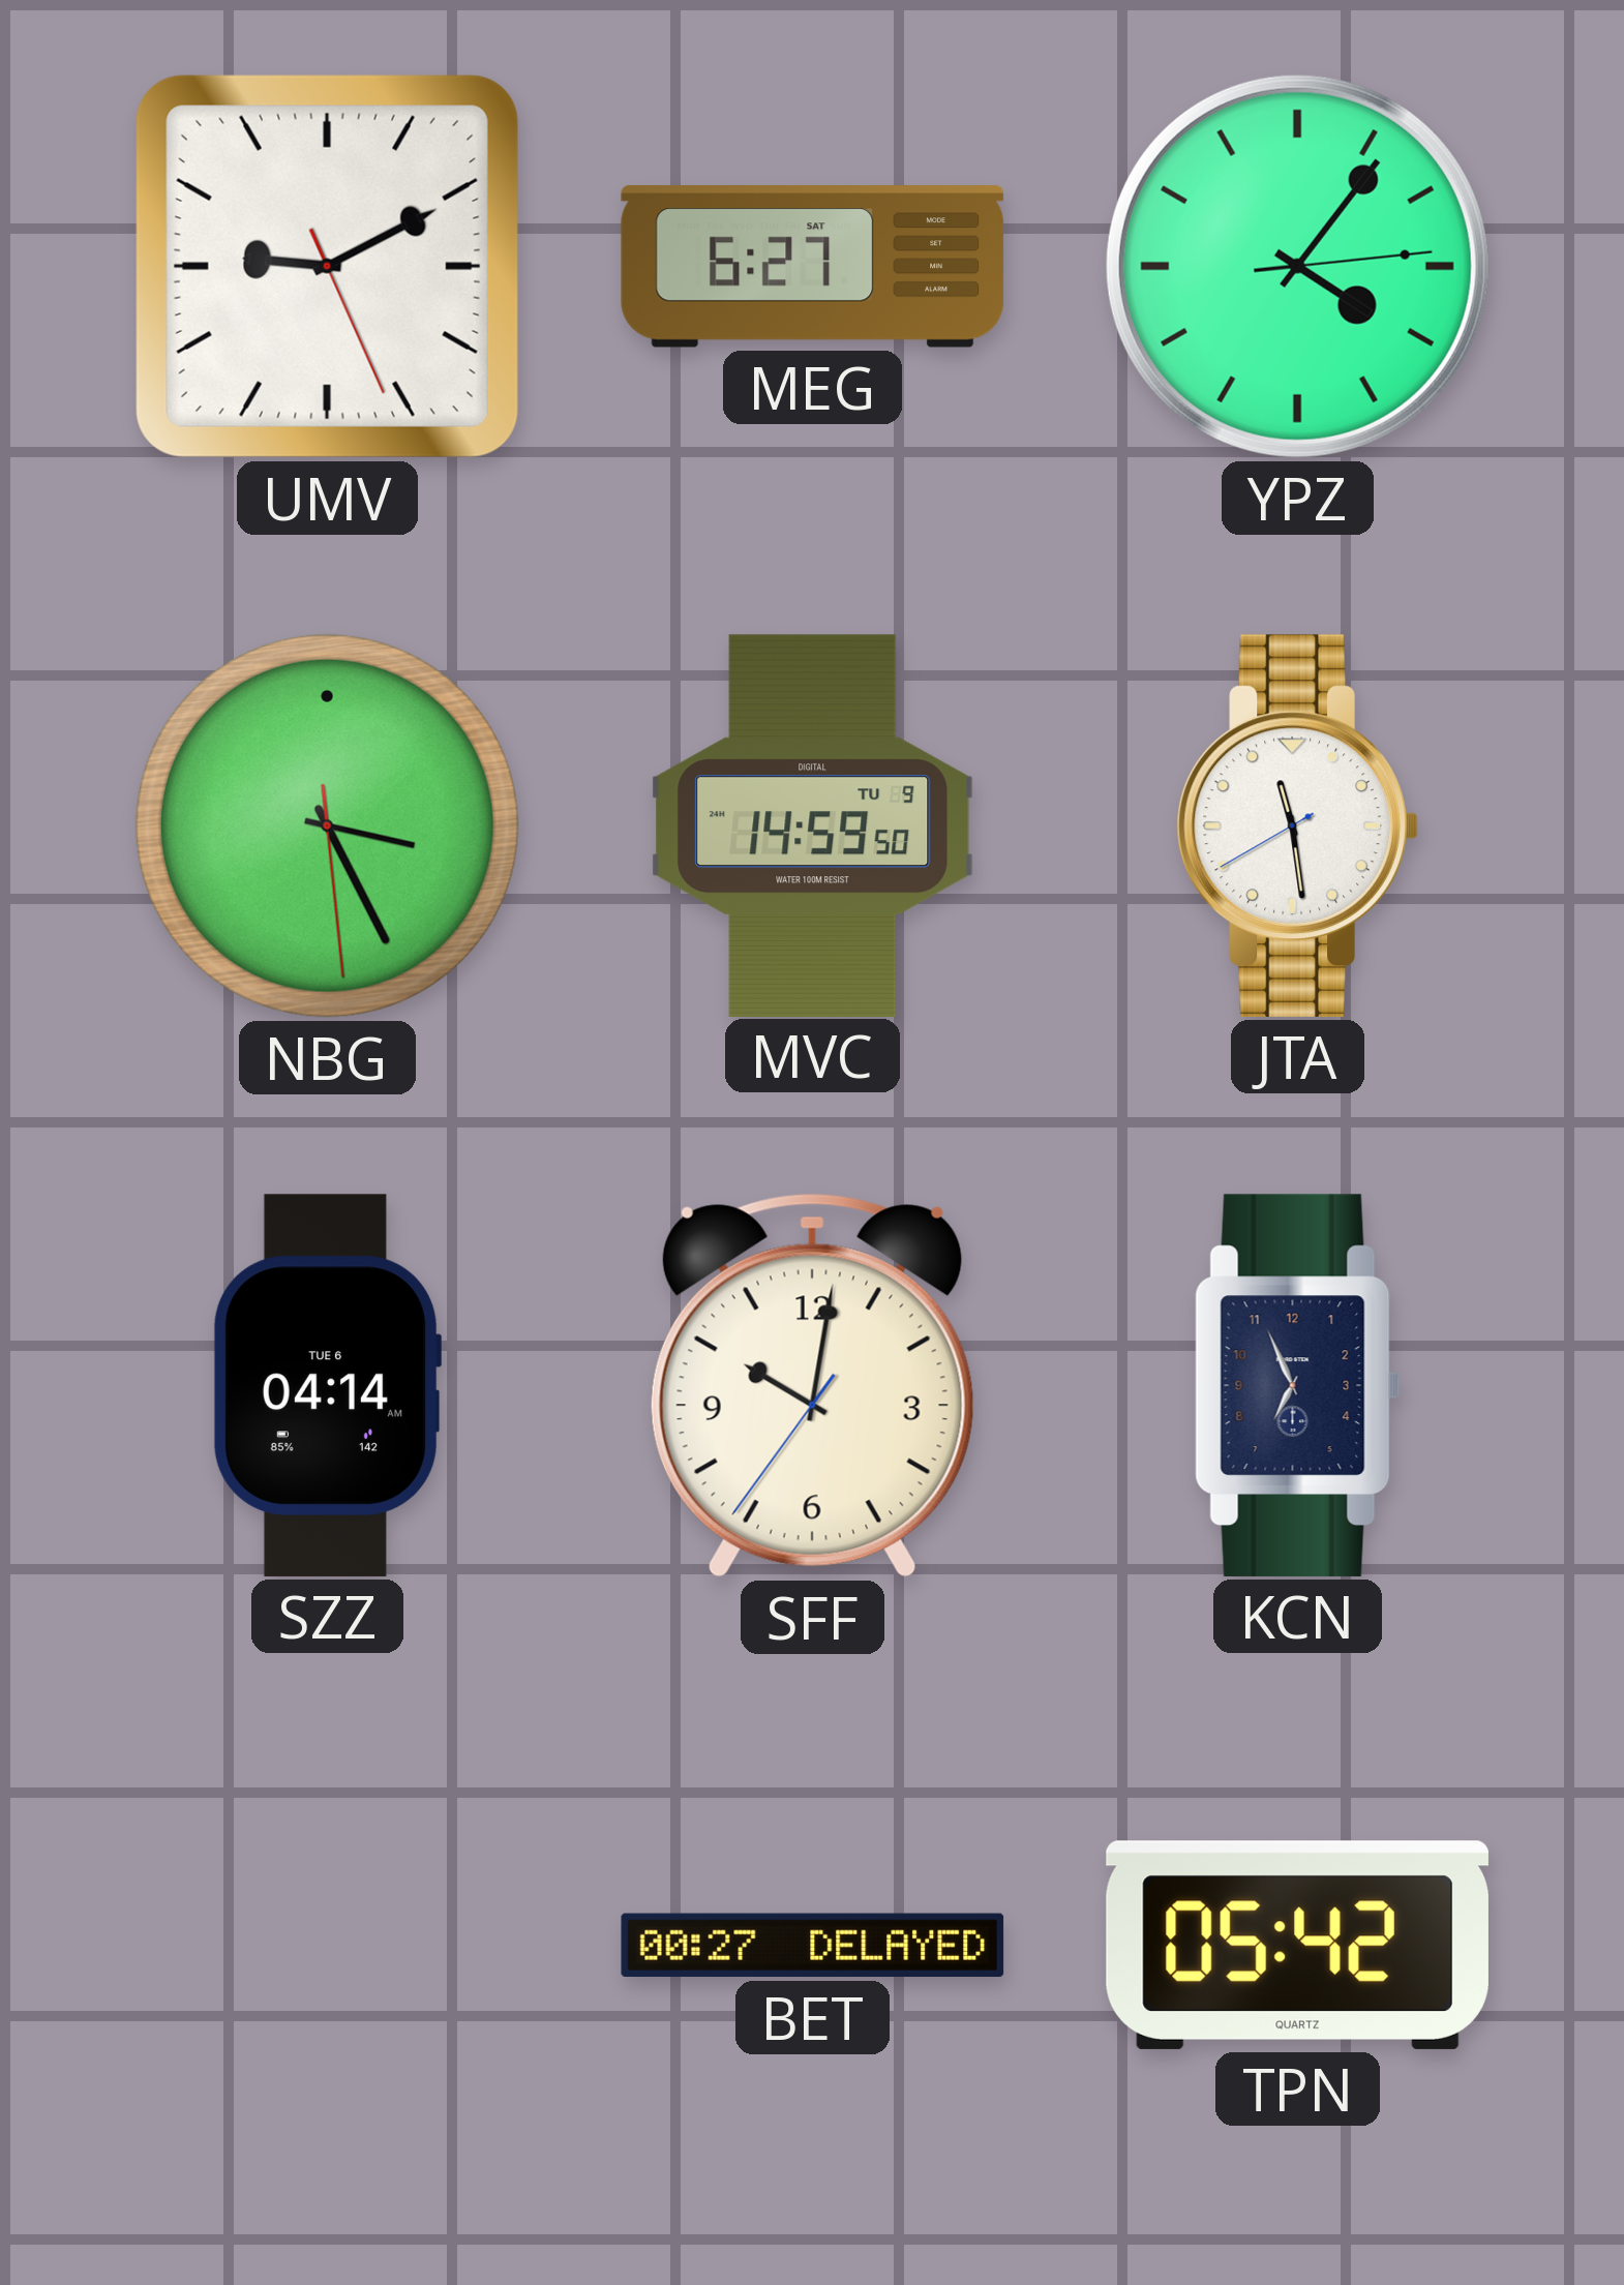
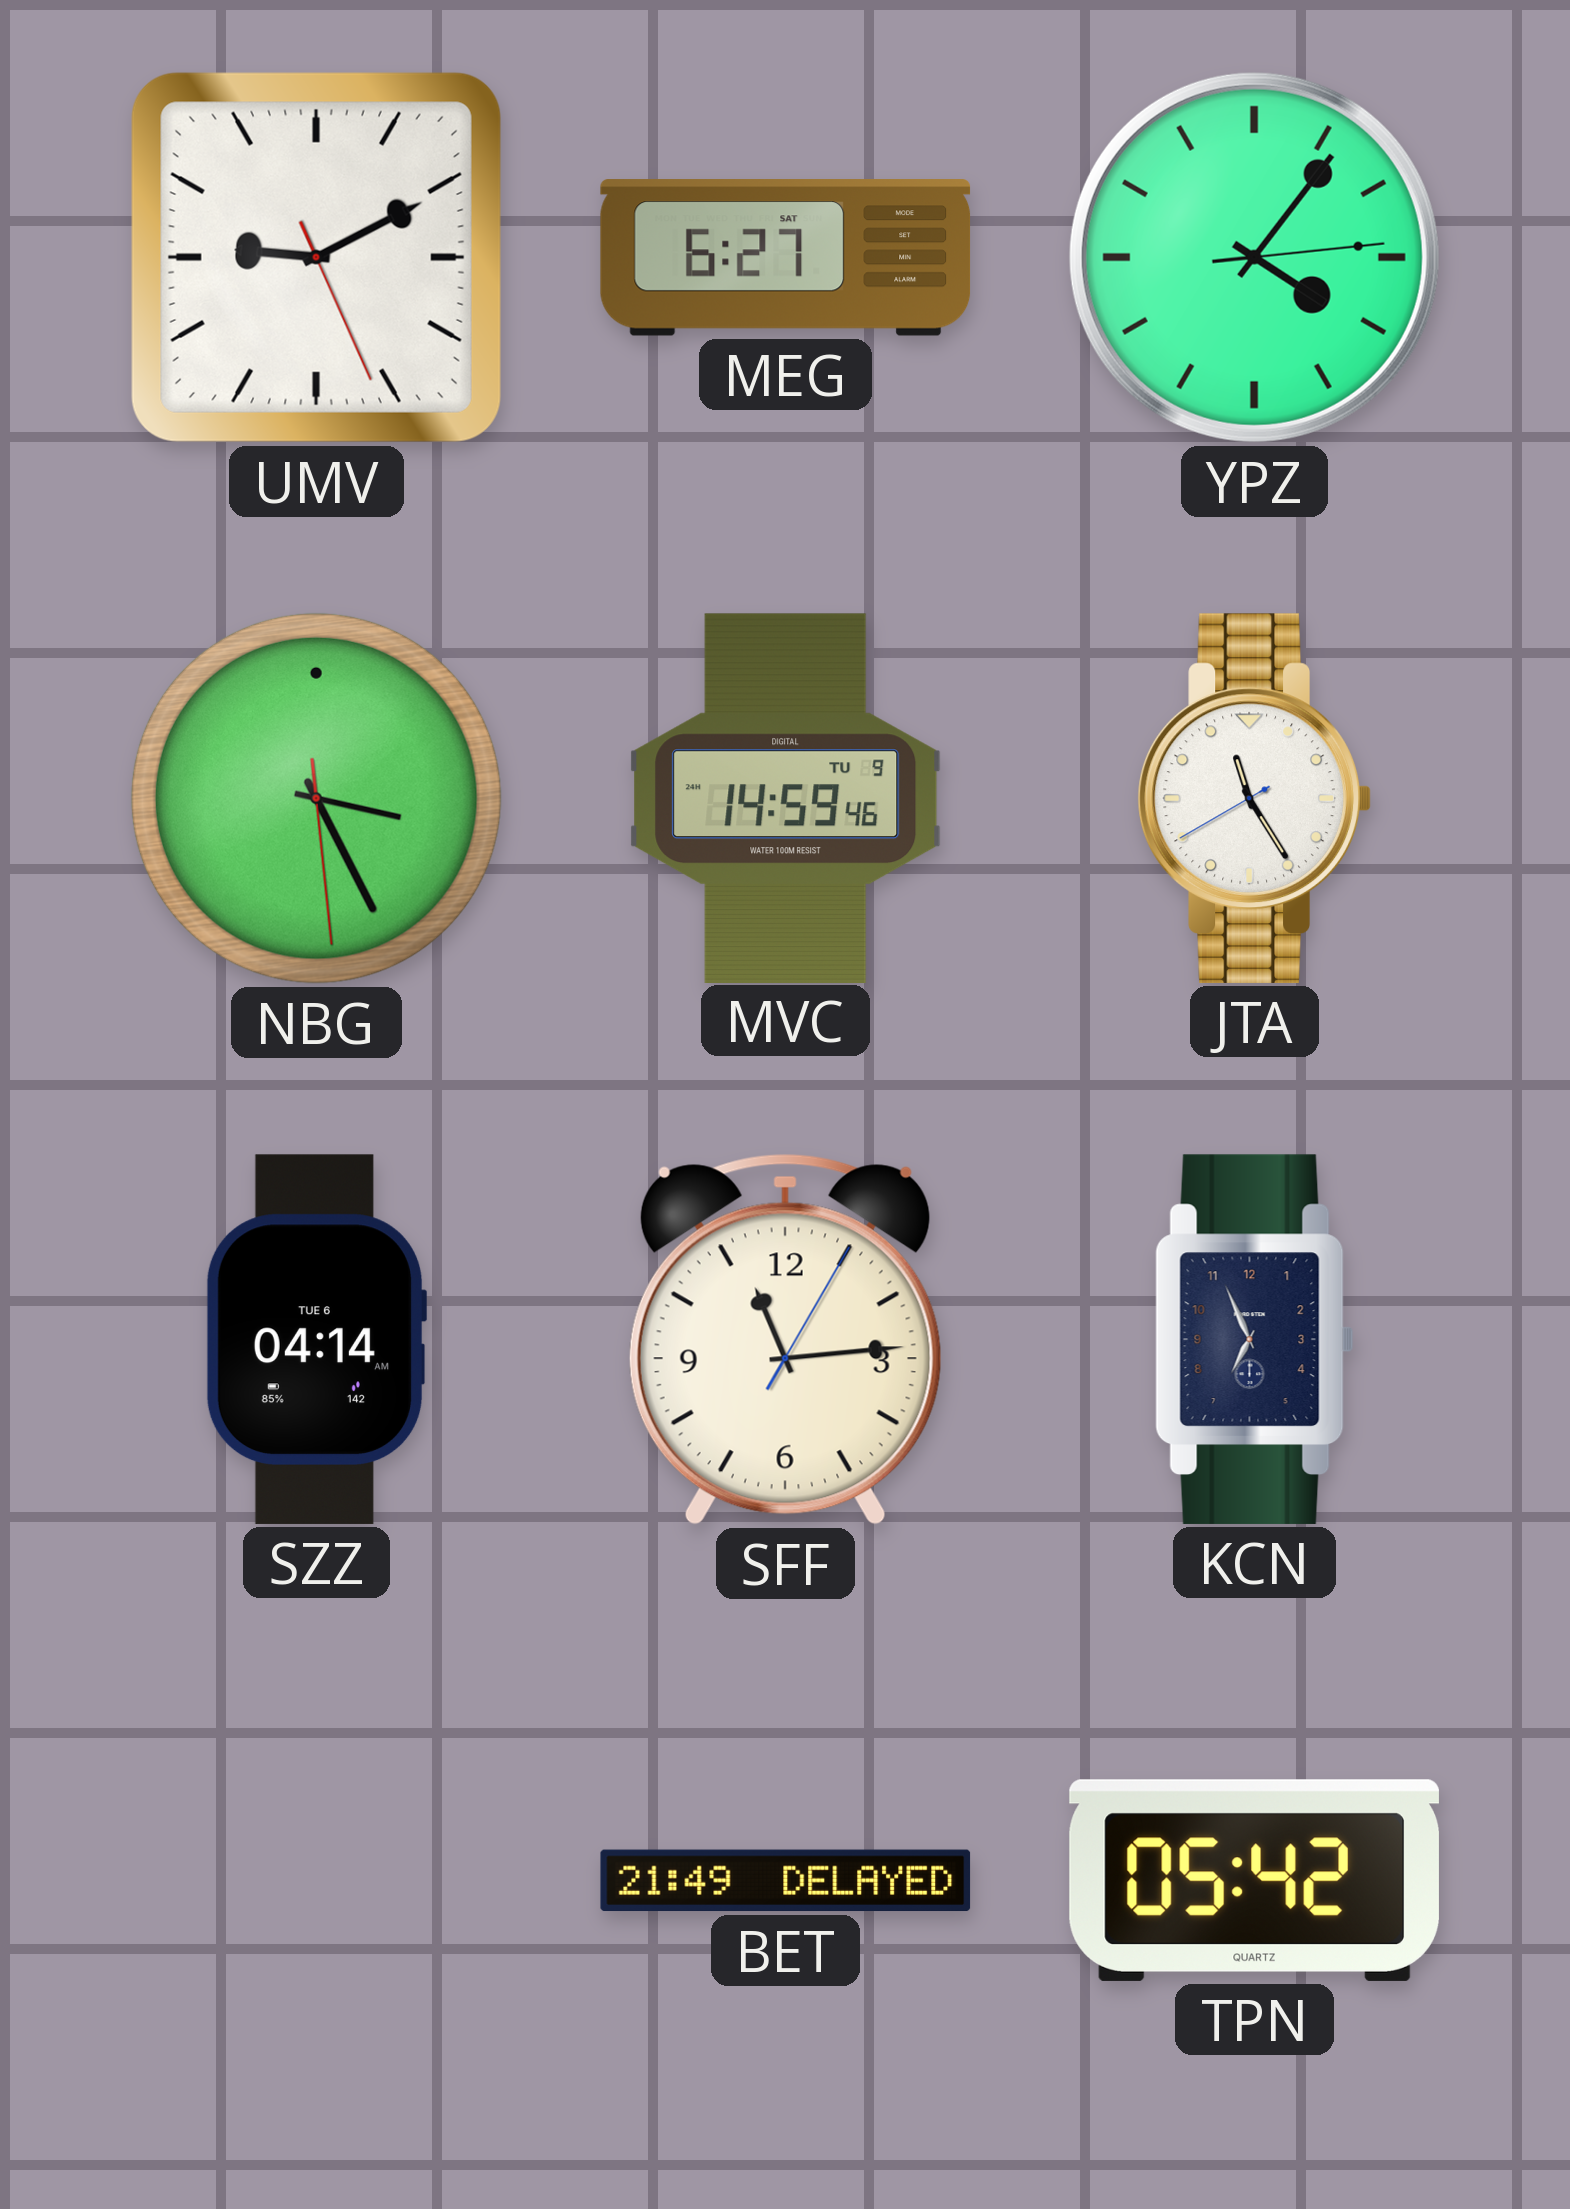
MVC: 14:59:50 -> 14:59:46 (786, 798)
JTA: 11:28 -> 11:24 (1254, 798)
SFF: 10:01 -> 11:14 (785, 1339)
BET: 00:27 -> 21:49 (786, 1881)
